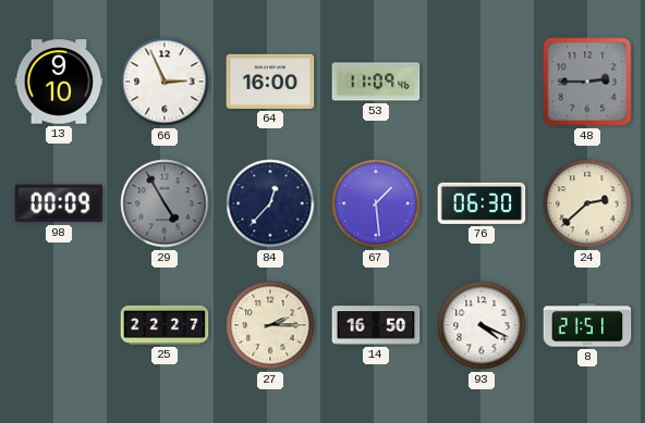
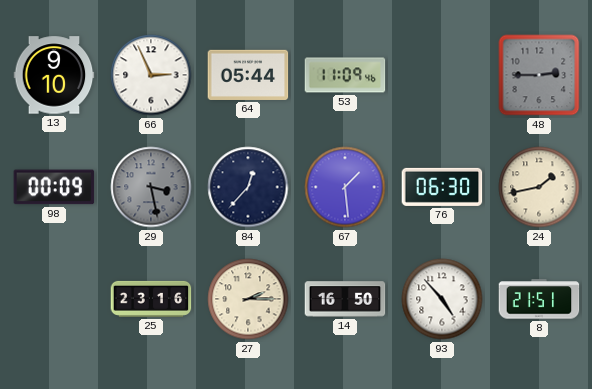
64: 16:00 -> 05:44 (248, 75)
29: 4:55 -> 3:28 (151, 187)
24: 2:38 -> 1:43 (539, 187)
25: 22:27 -> 23:16 (151, 299)
93: 4:19 -> 4:53 (442, 299)
